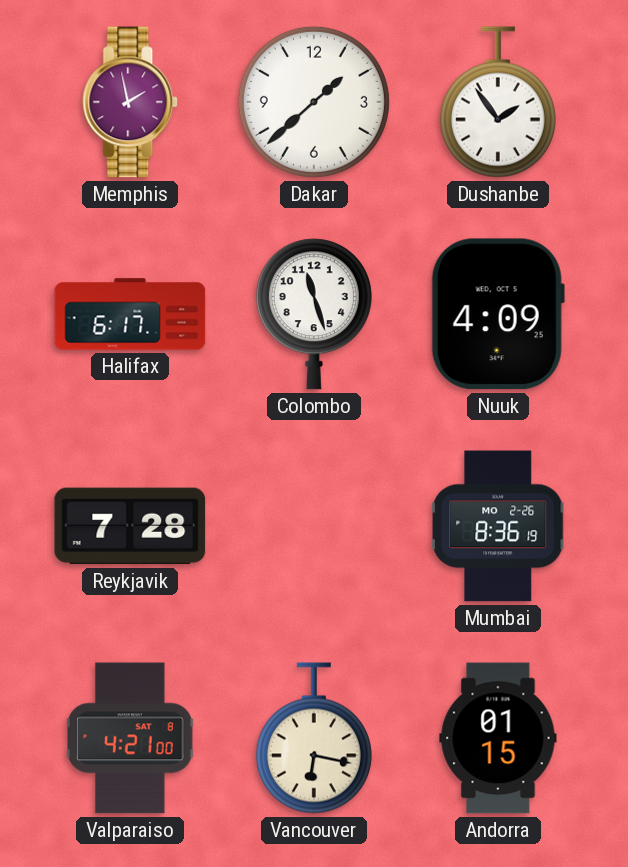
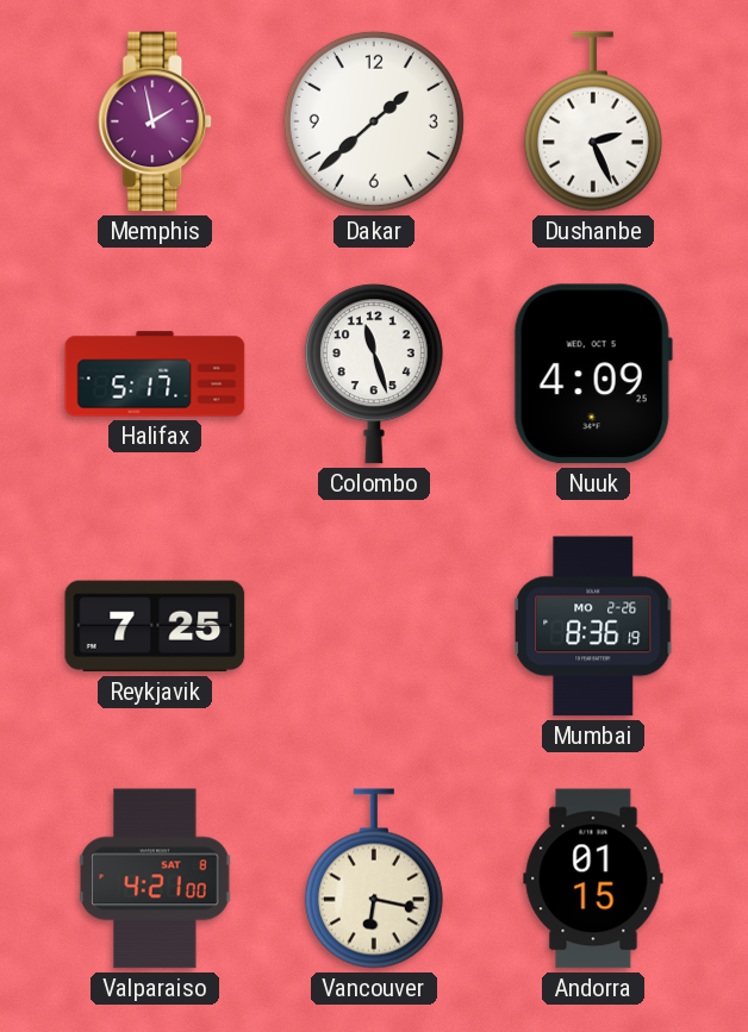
Dushanbe: 1:54 -> 2:26 (593, 121)
Halifax: 6:17 -> 5:17 (155, 374)
Reykjavik: 7:28 -> 7:25 (155, 626)
